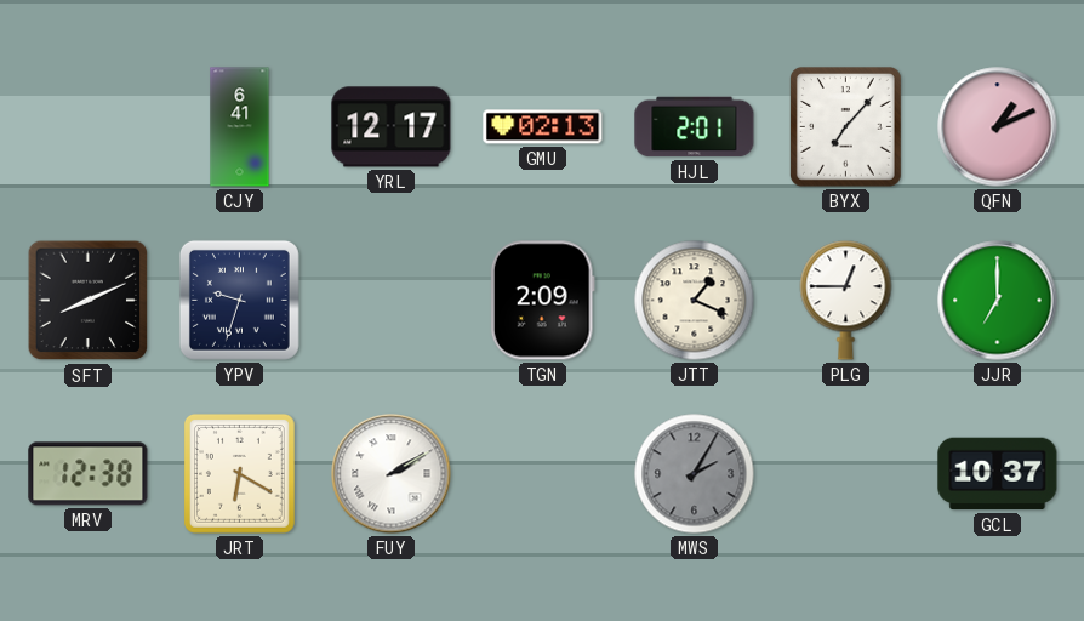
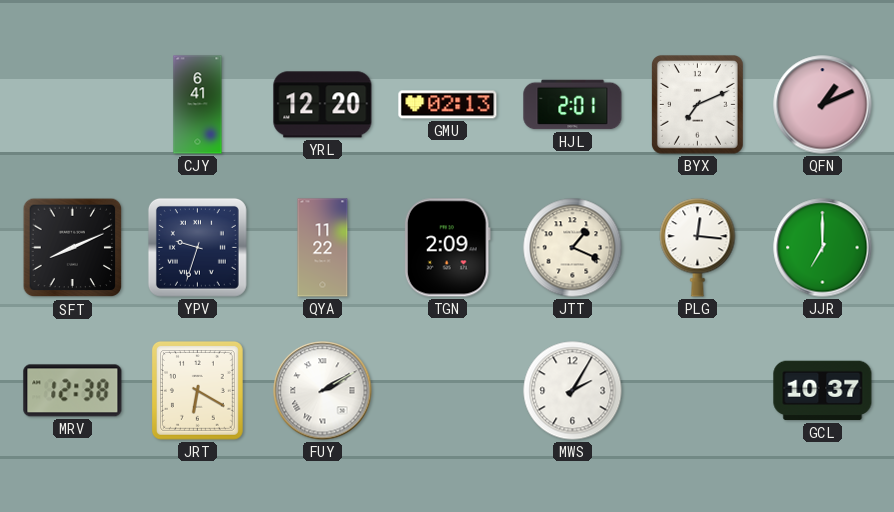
YRL: 12:17 -> 12:20 (323, 105)
BYX: 7:07 -> 7:11 (697, 105)
QYA: none -> 11:22 (323, 248)
PLG: 12:45 -> 12:16 (698, 248)
MWS dial: grey -> white (573, 391)
